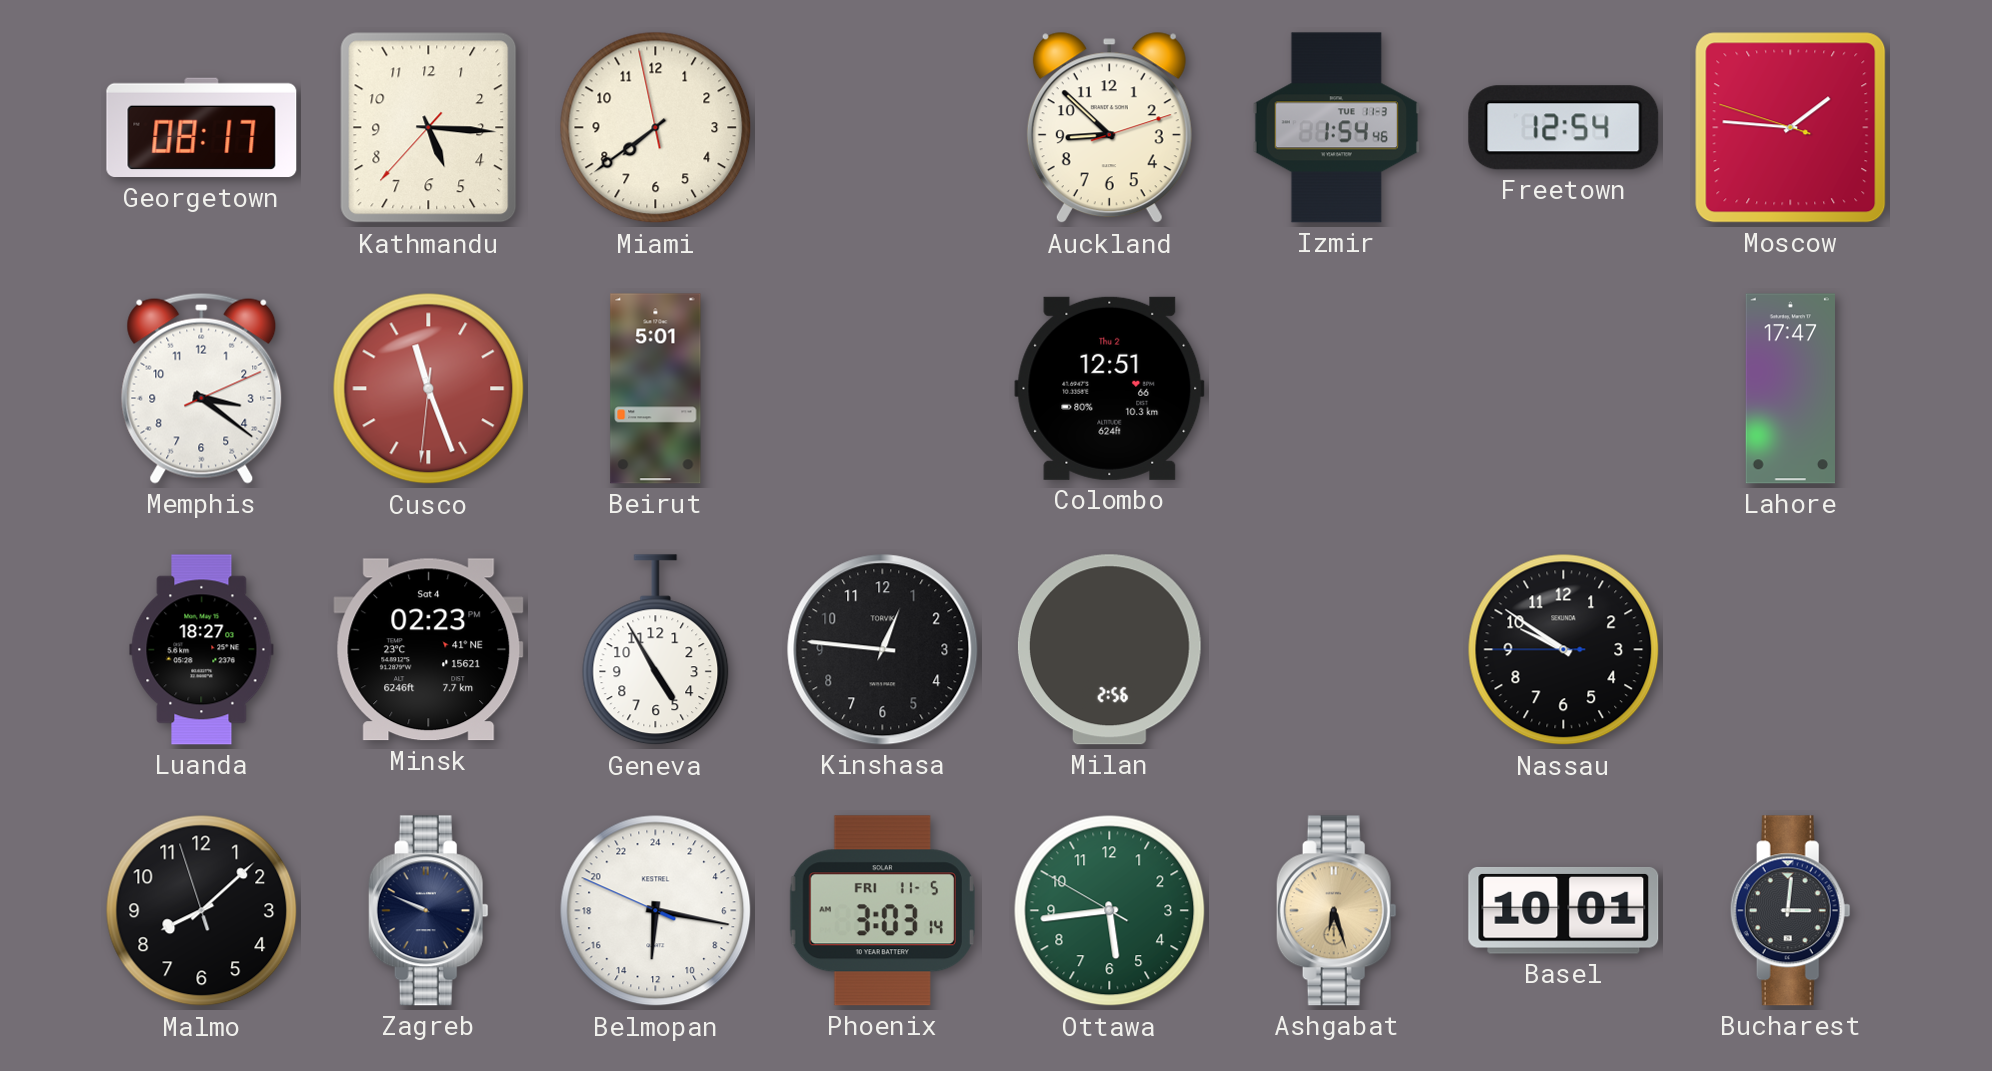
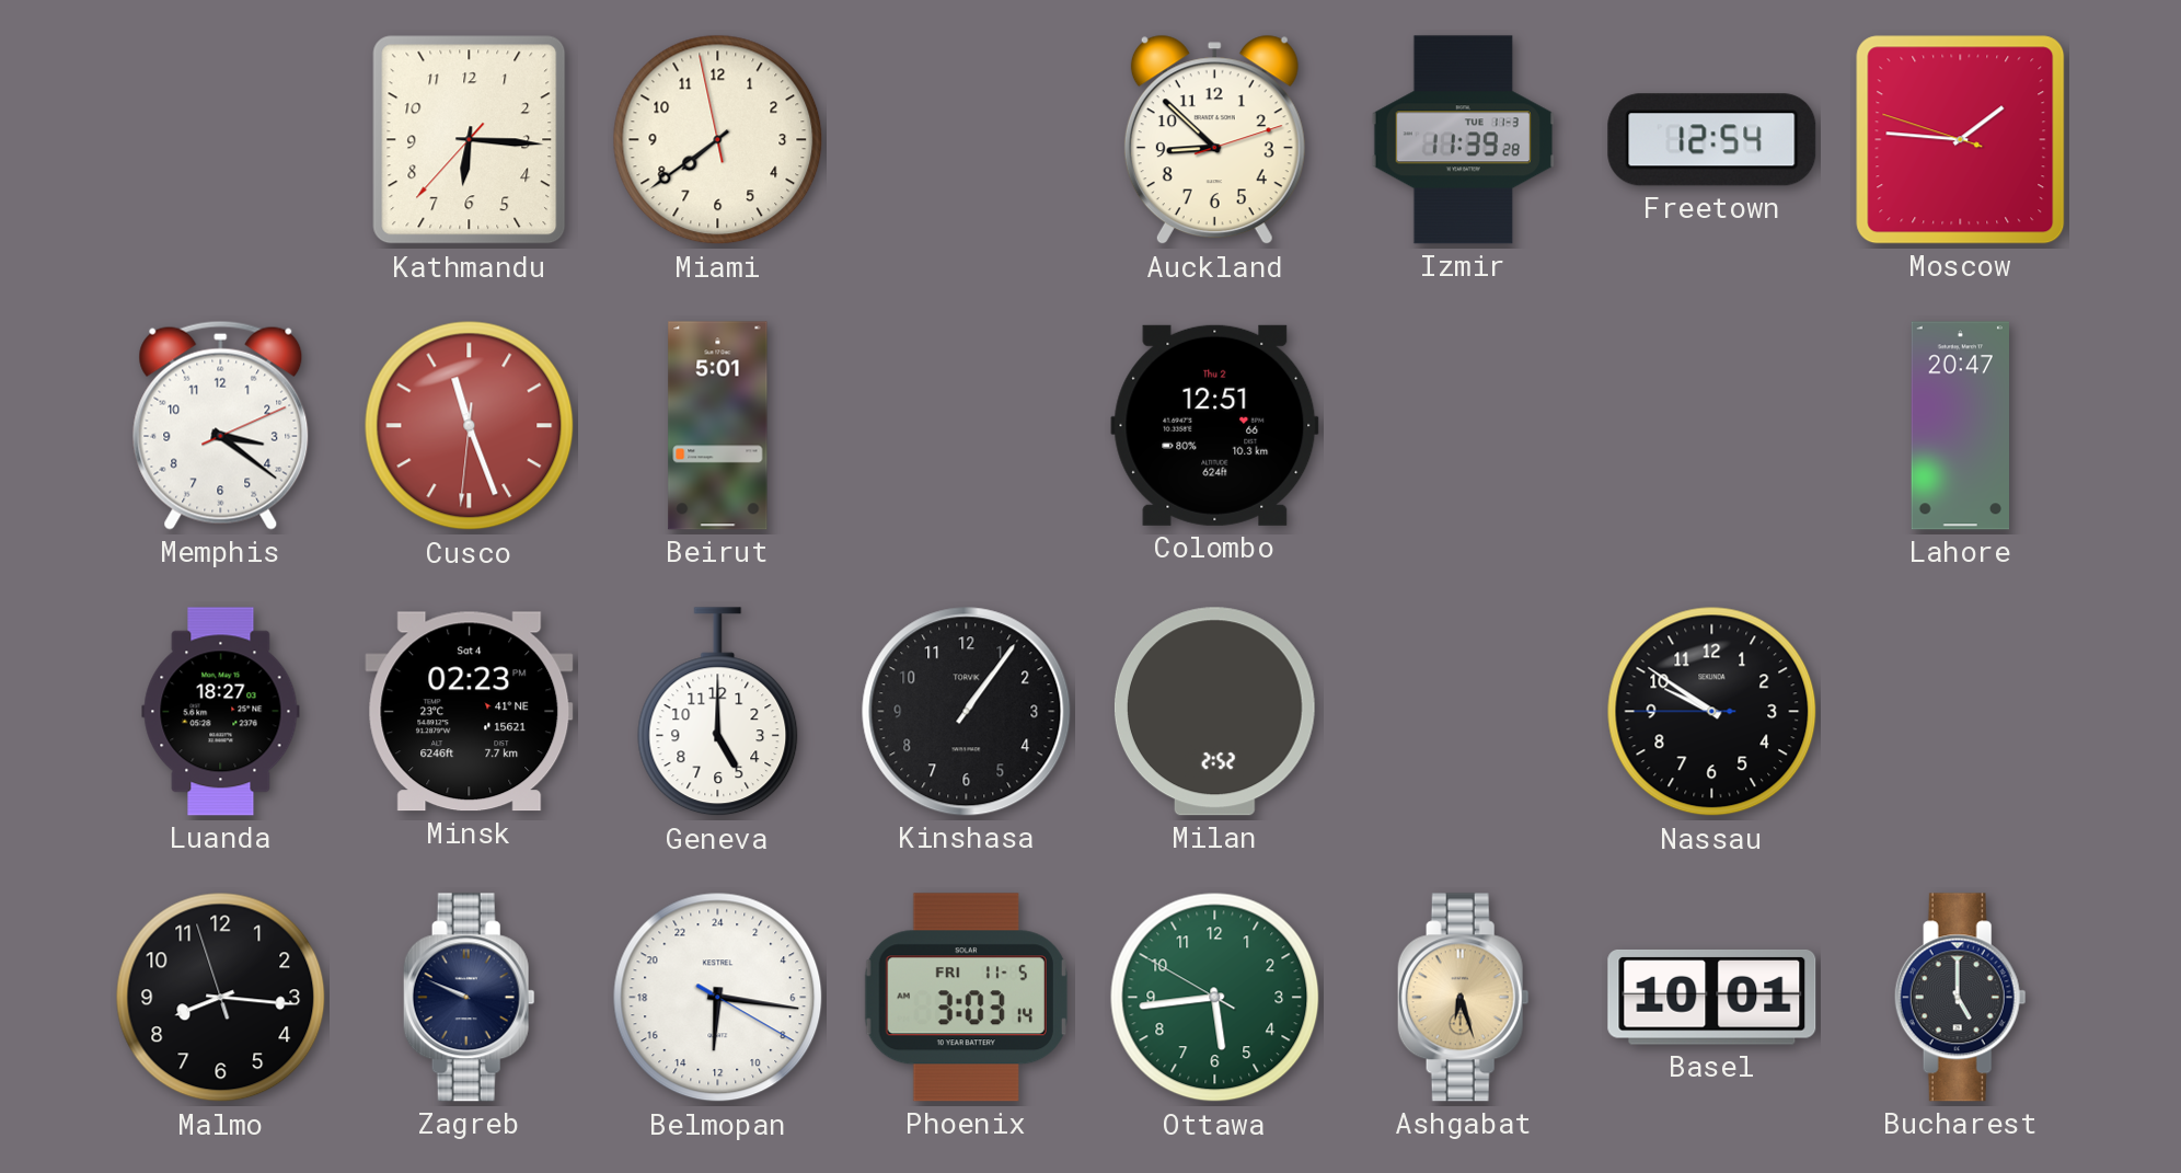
Georgetown: 08:17 -> none (202, 128)
Kathmandu: 5:15 -> 6:15 (470, 140)
Izmir: 1:54 -> 11:39 (1463, 140)
Lahore: 17:47 -> 20:47 (1960, 426)
Geneva: 4:55 -> 5:00 (718, 712)
Kinshasa: 12:46 -> 1:06 (967, 712)
Milan: 2:56 -> 2:52 (1214, 712)
Malmo: 8:07 -> 8:15 (221, 998)
Belmopan: 12:16:49 -> 12:16:20 (718, 998)
Bucharest: 3:01 -> 5:00 (1960, 998)
